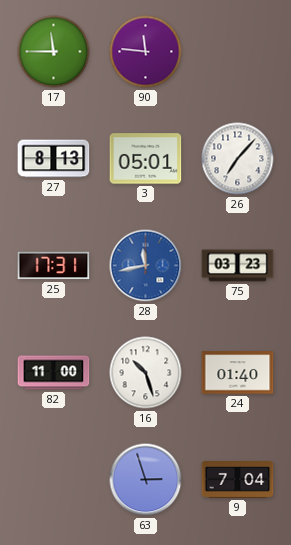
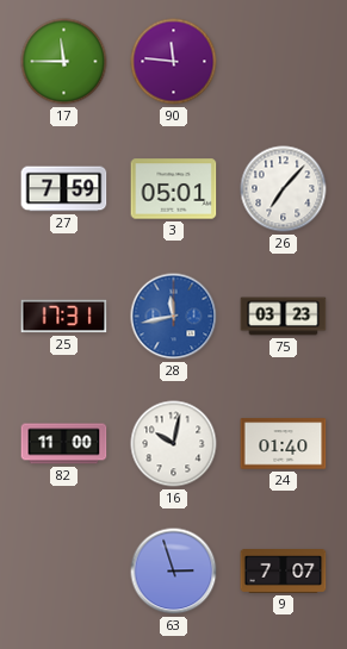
27: 8:13 -> 7:59 (64, 189)
16: 10:27 -> 10:02 (174, 444)
9: 7:04 -> 7:07 (284, 572)
